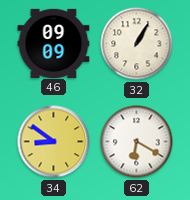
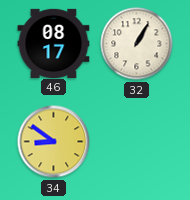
46: 09:09 -> 08:17 (54, 43)
62: 6:20 -> none (137, 142)
